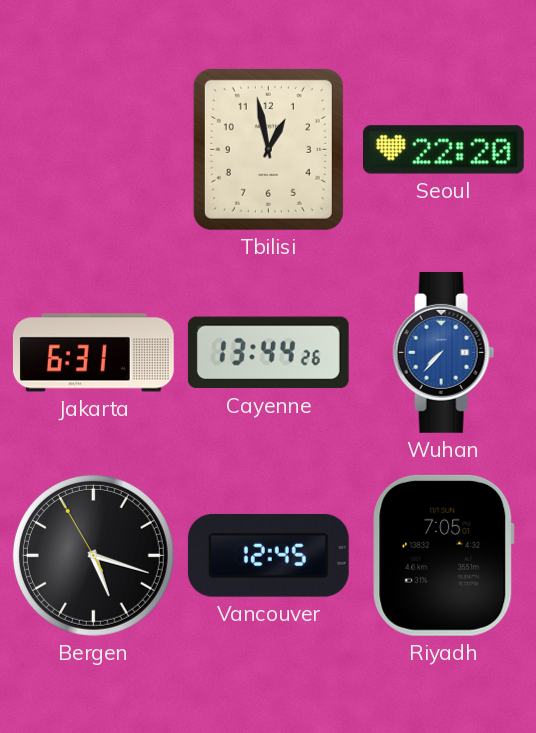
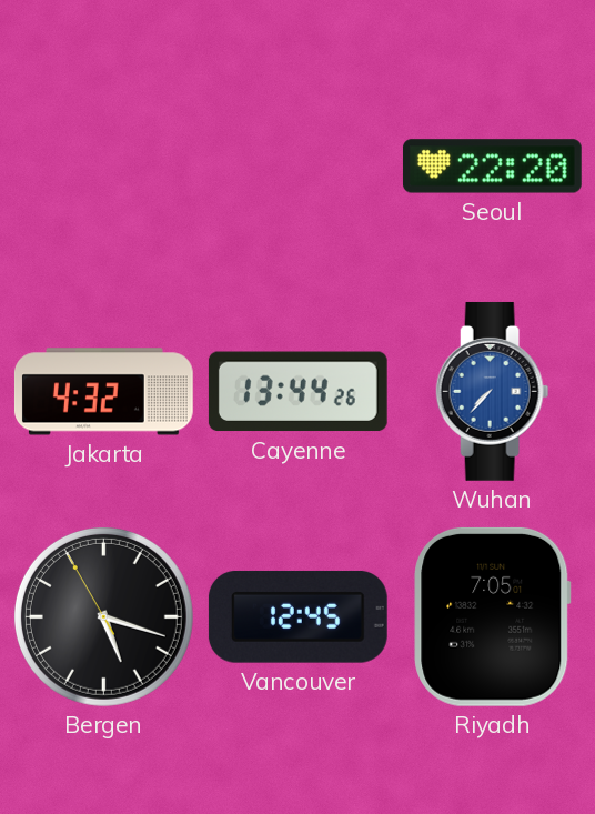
Tbilisi: 12:58 -> none (268, 149)
Jakarta: 6:31 -> 4:32 (103, 392)
